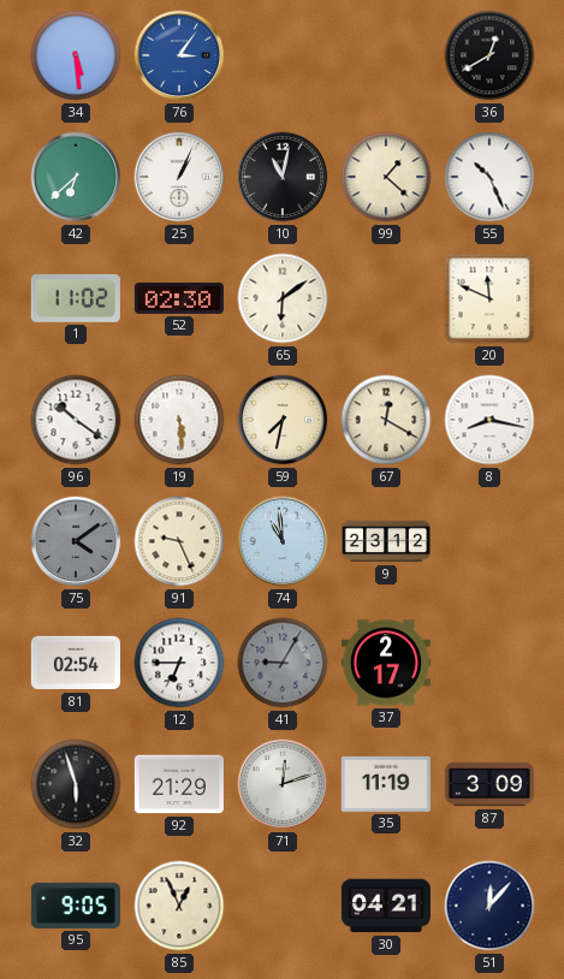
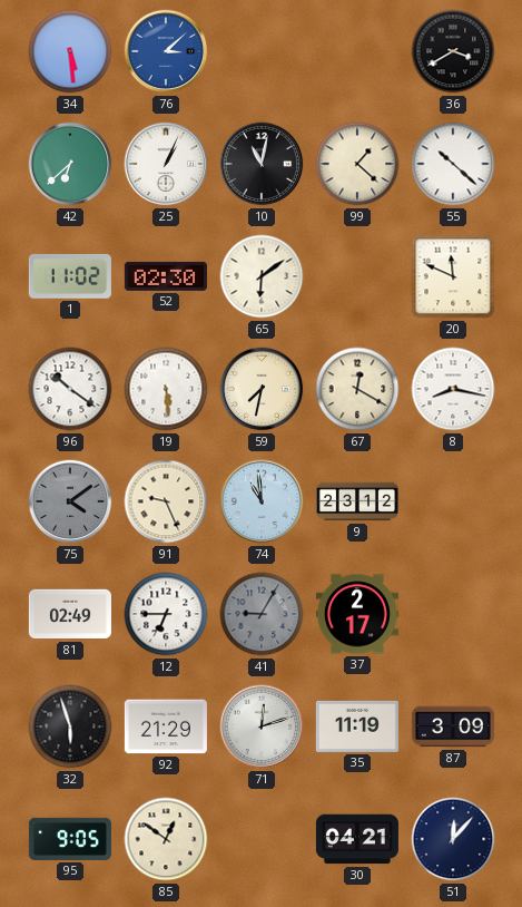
76: 3:06 -> 3:08 (166, 51)
36: 12:40 -> 3:40 (453, 51)
55: 10:26 -> 10:22 (453, 164)
81: 02:54 -> 02:49 (70, 614)
85: 12:56 -> 12:51 (166, 839)
